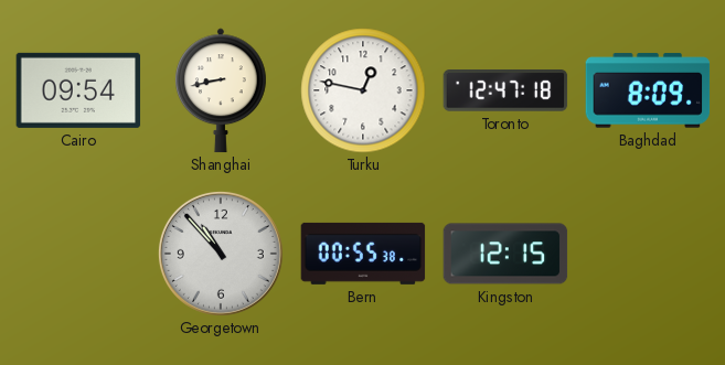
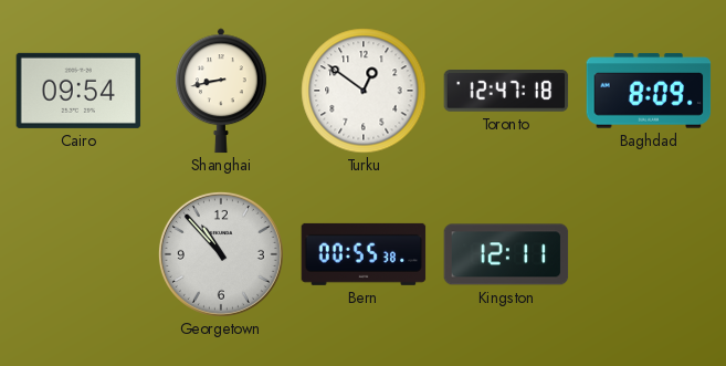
Turku: 12:47 -> 12:51 (364, 91)
Kingston: 12:15 -> 12:11 (506, 254)
